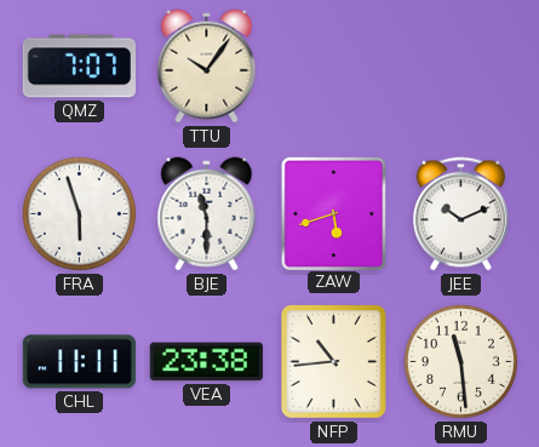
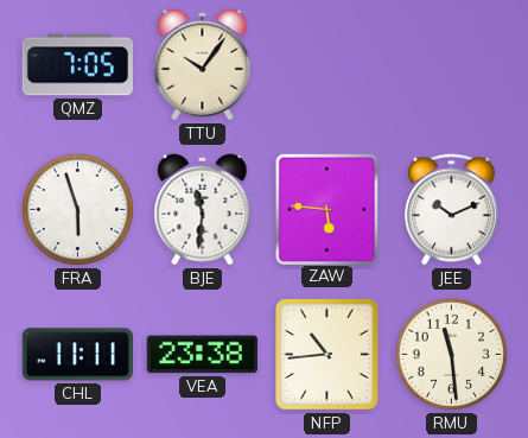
QMZ: 7:07 -> 7:05 (77, 65)
BJE: 11:30 -> 11:31 (203, 210)
ZAW: 5:42 -> 5:46 (326, 209)
